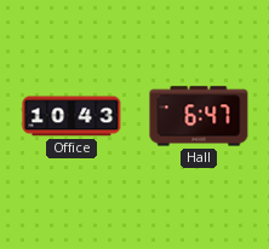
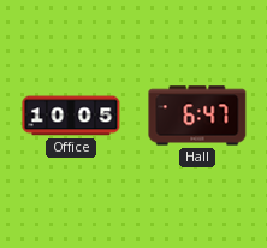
Office: 10:43 -> 10:05 (71, 116)
